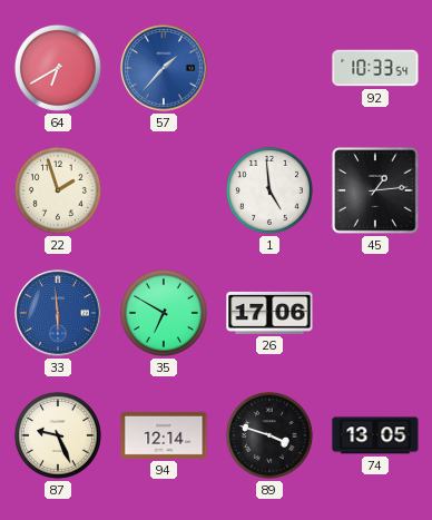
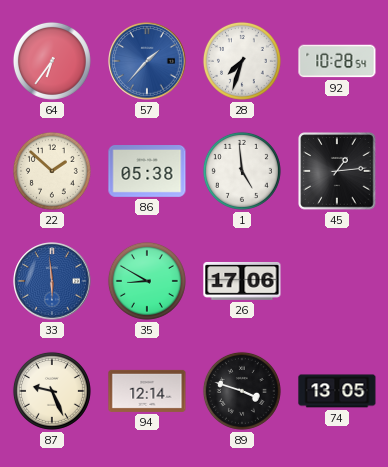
64: 6:40 -> 6:36 (52, 61)
28: none -> 7:33 (242, 61)
92: 10:33 -> 10:28 (337, 61)
22: 1:57 -> 1:52 (52, 171)
86: none -> 05:38 (147, 172)
35: 6:50 -> 8:50 (147, 281)
